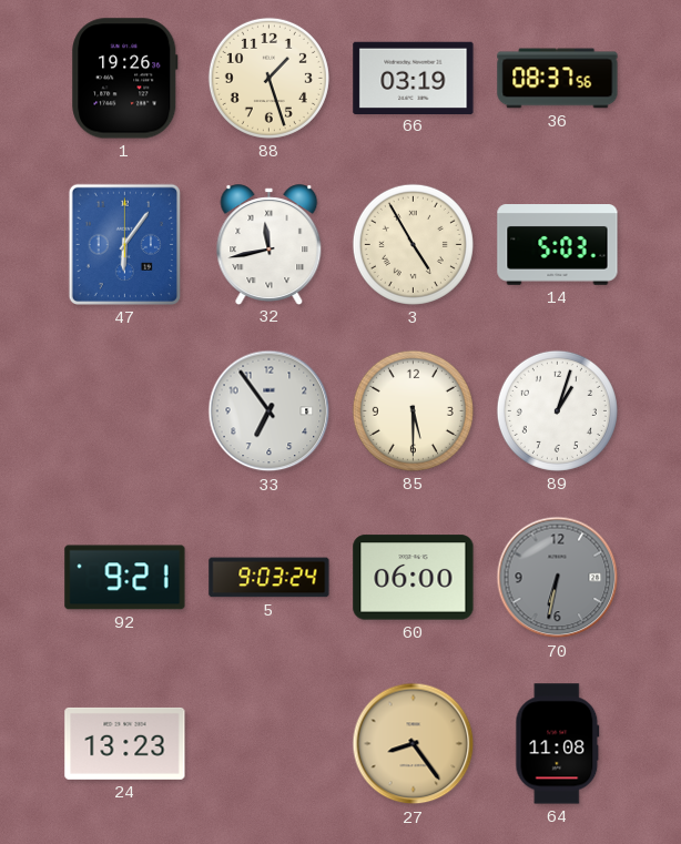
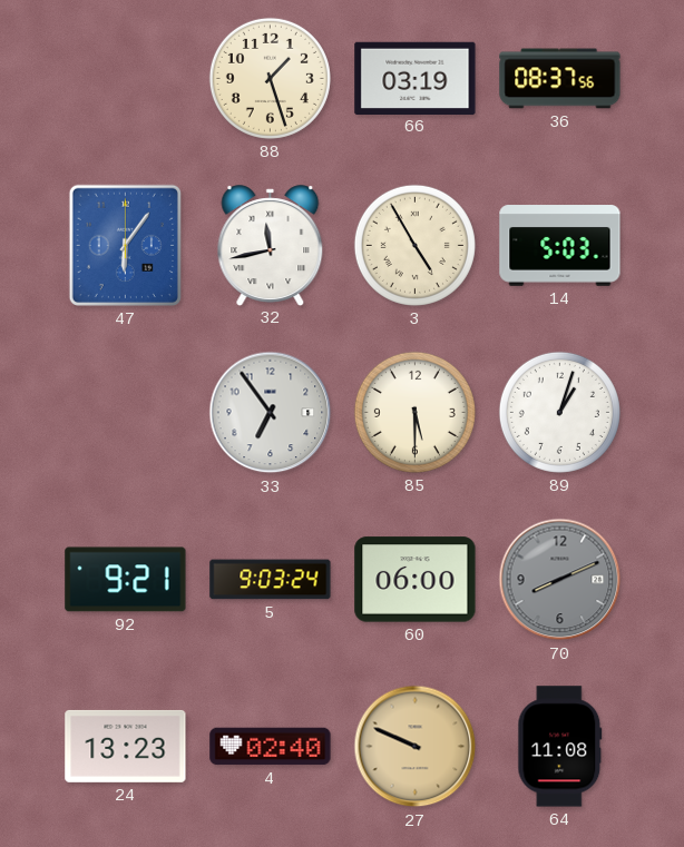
1: 19:26 -> none (125, 79)
70: 6:32 -> 8:11 (560, 580)
4: none -> 02:40 (271, 747)
27: 8:24 -> 9:49 (416, 747)
